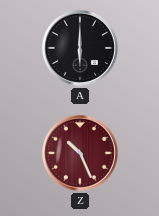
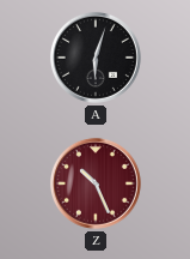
A: 6:00 -> 6:03 (96, 58)
